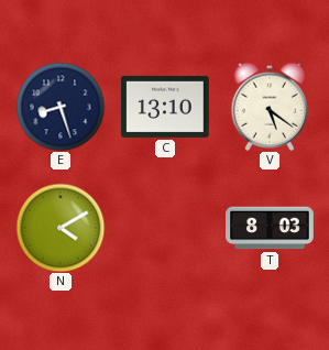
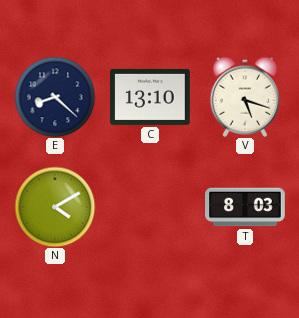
E: 8:27 -> 8:22 (55, 97)
V: 5:21 -> 5:18 (245, 97)
